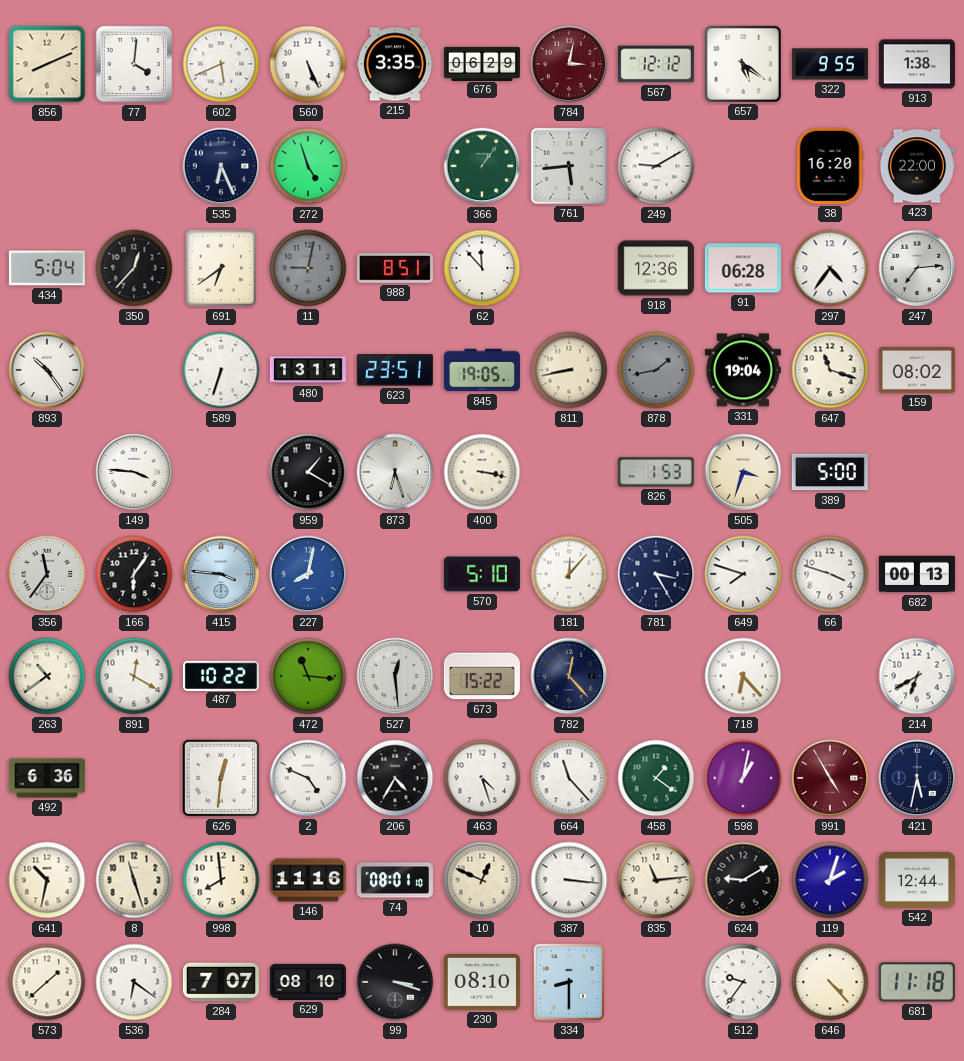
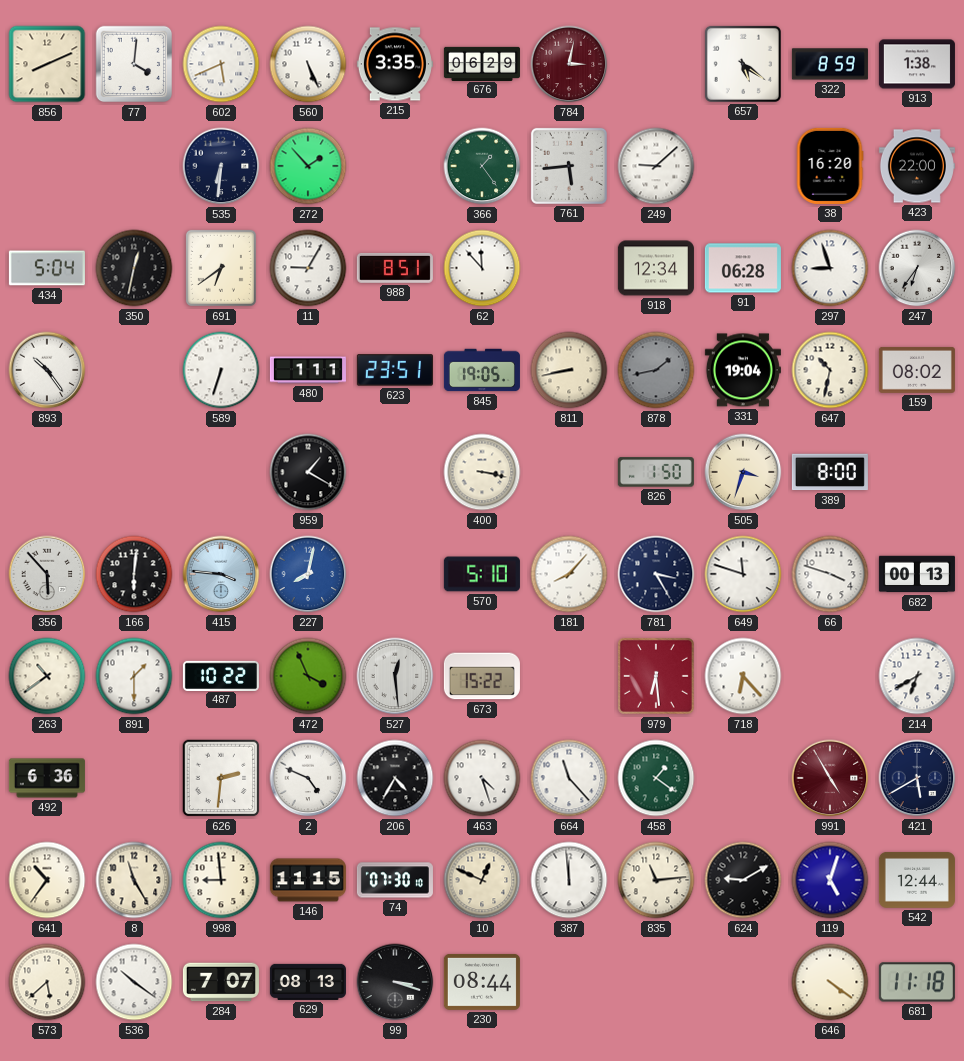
567: 12:12 -> none (656, 64)
322: 9:55 -> 8:59 (830, 64)
535: 6:26 -> 6:31 (221, 166)
272: 4:57 -> 1:53 (308, 166)
366: 1:06 -> 1:24 (482, 166)
249: 9:10 -> 9:08 (656, 166)
350: 12:37 -> 12:32 (134, 268)
11: 9:02 -> 9:05 (308, 268)
11 dial: grey -> white (308, 268)
918: 12:36 -> 12:34 (656, 268)
297: 4:36 -> 8:57 (830, 268)
247: 7:14 -> 6:36 (917, 268)
480: 13:11 -> 1:11 (308, 370)
647: 11:18 -> 10:32 (830, 370)
149: 3:46 -> none (134, 472)
873: 6:27 -> none (395, 472)
826: 1:53 -> 1:50 (656, 472)
389: 5:00 -> 8:00 (830, 472)
356: 11:36 -> 5:53 (47, 574)
166: 6:06 -> 6:01 (134, 574)
181: 12:07 -> 8:07 (569, 574)
649: 7:48 -> 11:48 (743, 574)
891: 12:20 -> 1:30 (134, 676)
472: 11:16 -> 3:56 (308, 676)
782: 12:23 -> none (569, 676)
979: none -> 6:29 (656, 676)
626: 12:31 -> 2:31 (221, 778)
598: 1:02 -> none (743, 778)
421: 5:32 -> 5:40 (917, 778)
641: 10:32 -> 10:36 (47, 880)
8: 11:27 -> 11:25 (134, 880)
998: 7:59 -> 8:59 (221, 880)
146: 11:16 -> 11:15 (308, 880)
74: 08:01 -> 07:30 (395, 880)
387: 3:16 -> 11:59 (569, 880)
119: 2:03 -> 5:03 (830, 880)
573: 1:38 -> 5:38 (47, 982)
536: 6:21 -> 10:21 (134, 982)
629: 08:10 -> 08:13 (308, 982)
230: 08:10 -> 08:44 (482, 982)
334: 8:30 -> none (569, 982)
512: 9:36 -> none (743, 982)
646: 4:23 -> 4:21 (830, 982)
